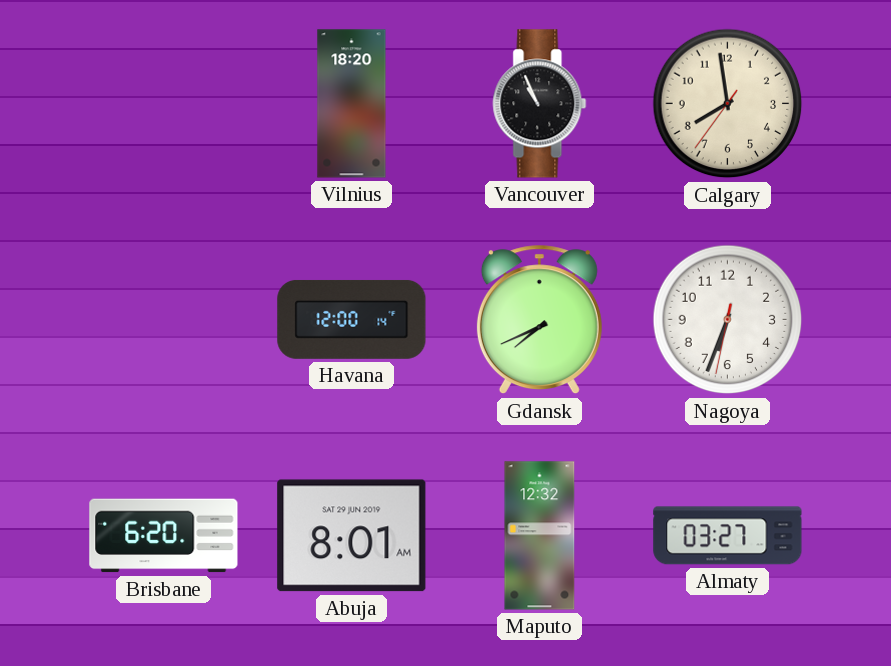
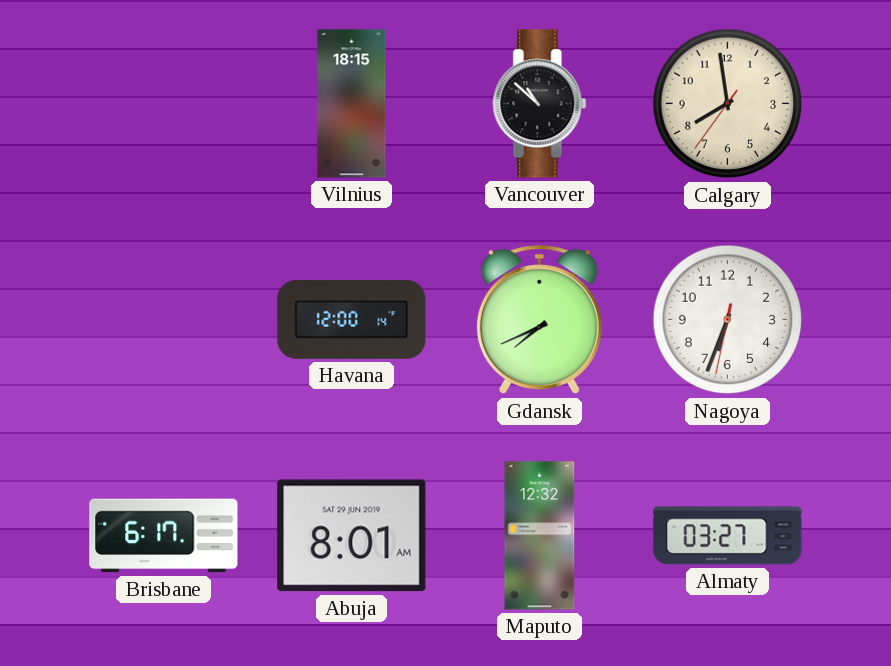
Vilnius: 18:20 -> 18:15 (352, 104)
Vancouver: 10:56 -> 10:52 (540, 104)
Brisbane: 6:20 -> 6:17 (164, 536)
